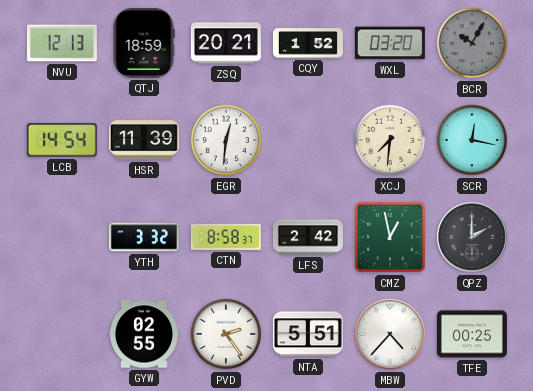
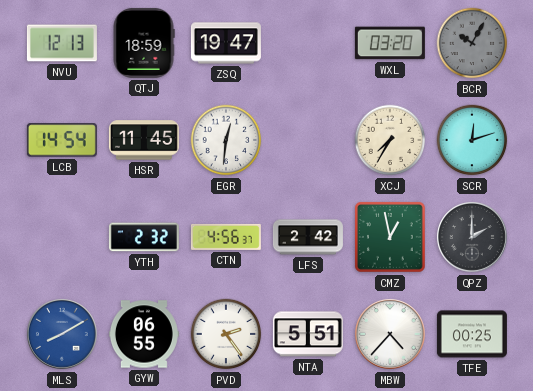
ZSQ: 20:21 -> 19:47 (226, 43)
CQY: 1:52 -> none (308, 43)
HSR: 11:39 -> 11:45 (144, 140)
XCJ: 7:31 -> 7:35 (390, 140)
SCR: 12:17 -> 12:12 (472, 140)
YTH: 3:32 -> 2:32 (144, 237)
CTN: 8:58 -> 4:56 (226, 237)
MLS: none -> 8:10 (62, 334)
GYW: 02:55 -> 06:55 (144, 334)
